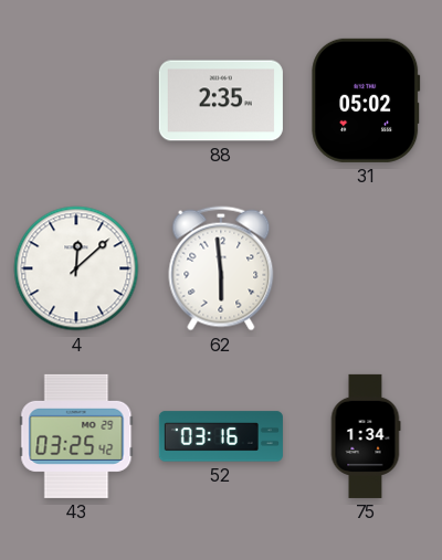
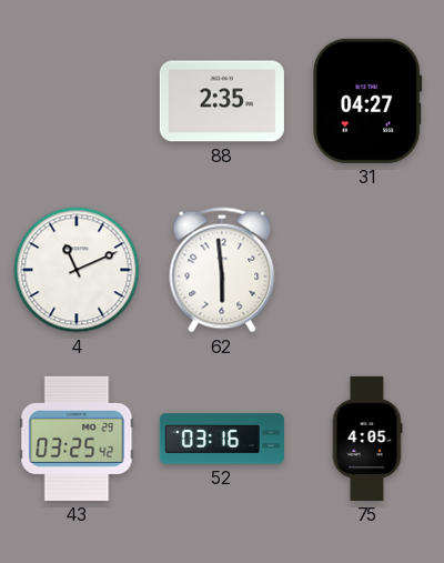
31: 05:02 -> 04:27 (367, 101)
4: 12:08 -> 11:11 (77, 270)
75: 1:34 -> 4:05 (367, 439)
